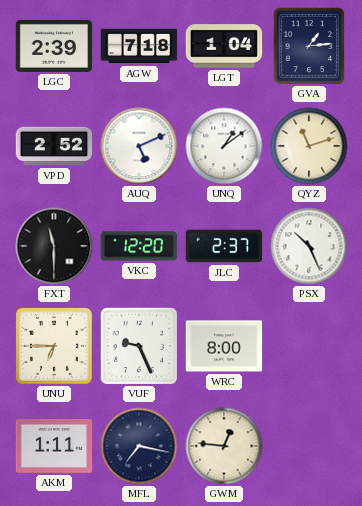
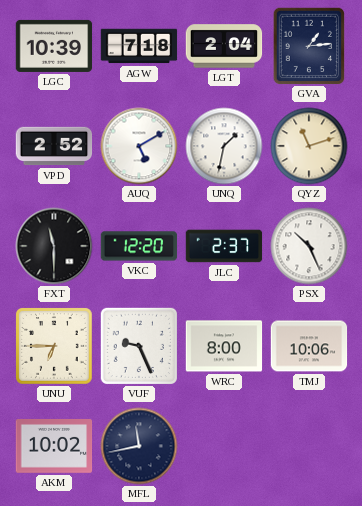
LGC: 2:39 -> 10:39 (54, 46)
LGT: 1:04 -> 2:04 (224, 46)
AUQ: 5:11 -> 5:10 (139, 146)
UNQ: 1:09 -> 1:32 (224, 146)
TMJ: none -> 10:06 (309, 346)
AKM: 1:11 -> 10:02 (54, 447)
MFL: 7:17 -> 11:43 (139, 446)
GWM: 12:46 -> none (224, 446)
